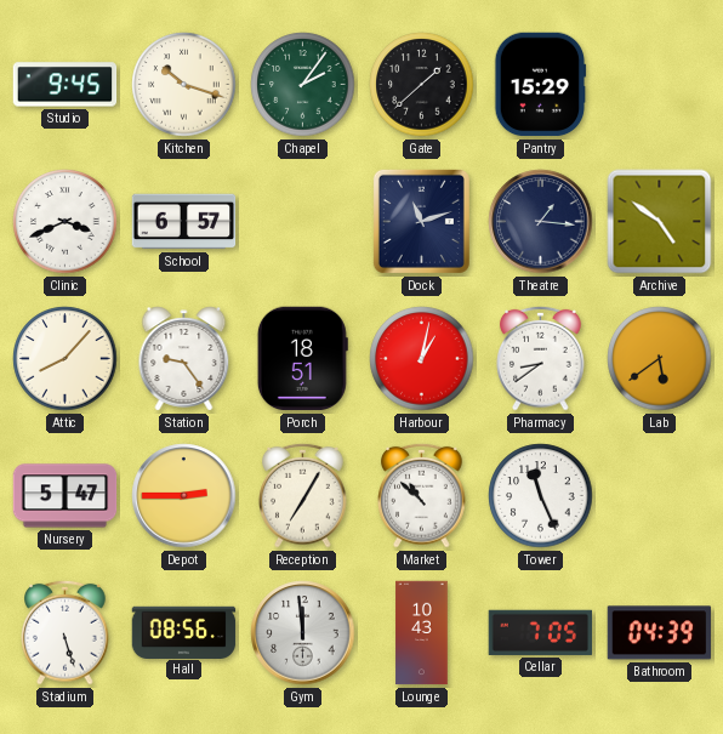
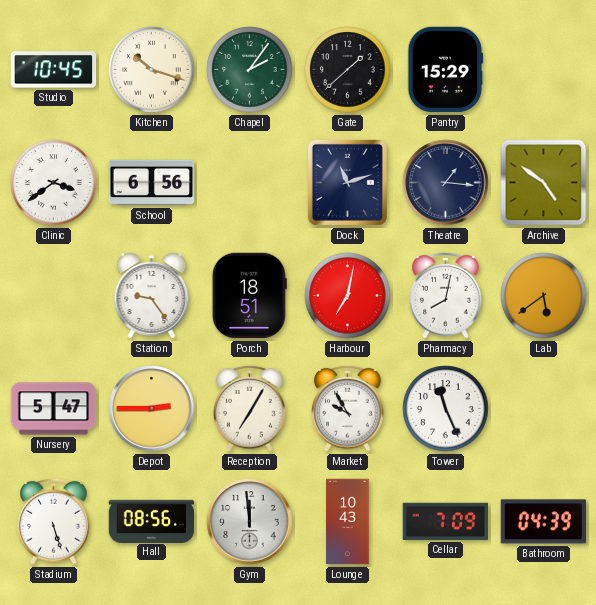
Studio: 9:45 -> 10:45 (54, 70)
Clinic: 3:41 -> 3:39 (54, 183)
School: 6:57 -> 6:56 (152, 183)
Attic: 8:07 -> none (66, 359)
Harbour: 1:02 -> 7:02 (348, 296)
Pharmacy: 8:39 -> 8:02 (446, 295)
Market: 10:52 -> 9:55 (348, 408)
Cellar: 7:05 -> 7:09 (445, 521)
